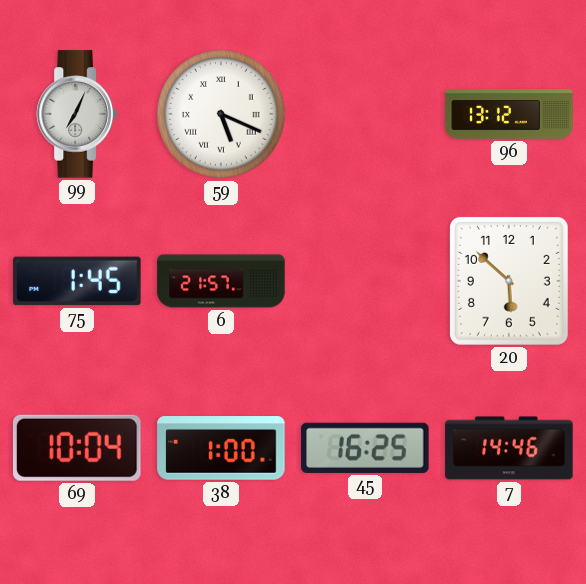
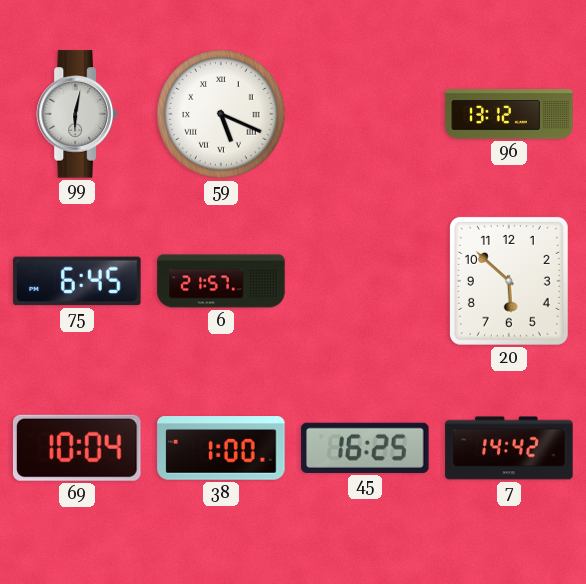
99: 7:04 -> 6:02 (76, 114)
75: 1:45 -> 6:45 (77, 281)
7: 14:46 -> 14:42 (509, 448)
